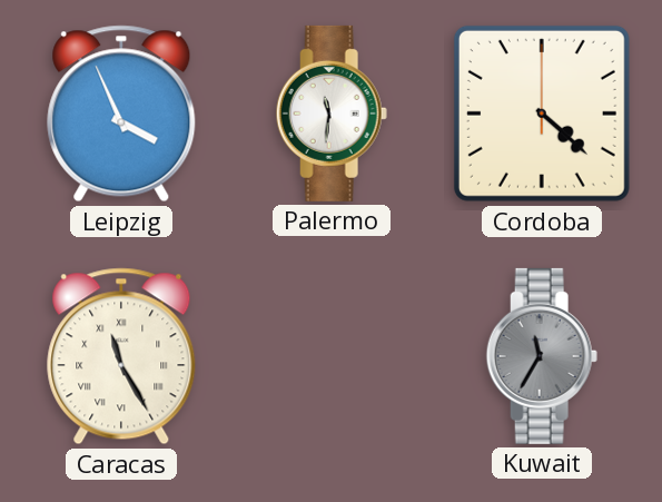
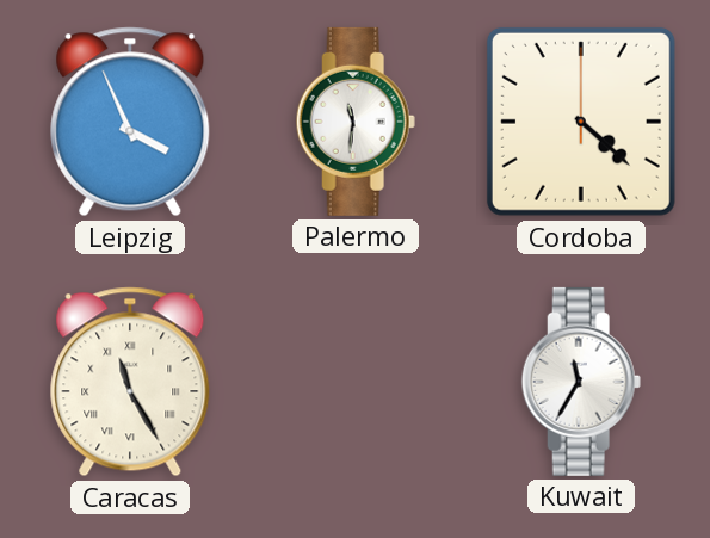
Kuwait dial: grey -> white (581, 382)
